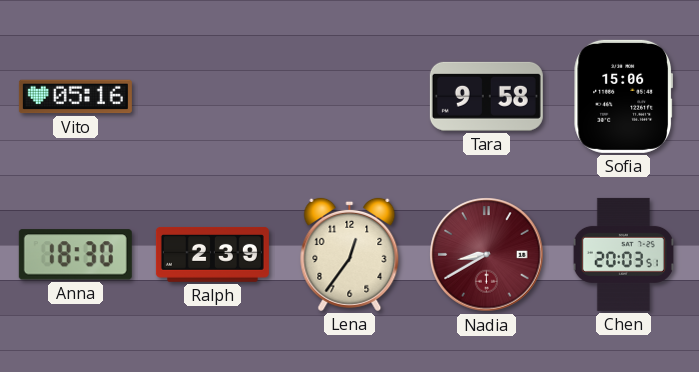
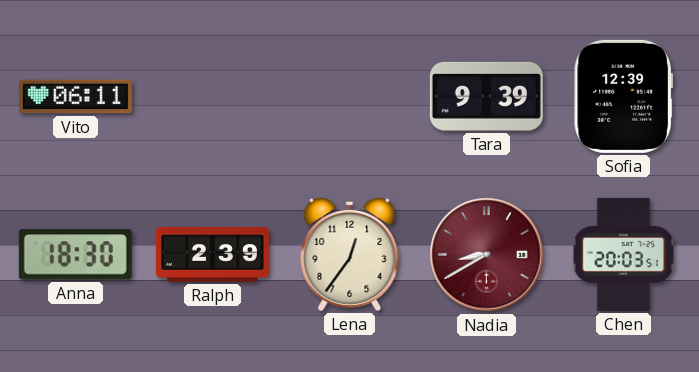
Vito: 05:16 -> 06:11 (75, 97)
Tara: 9:58 -> 9:39 (486, 96)
Sofia: 15:06 -> 12:39 (623, 96)
